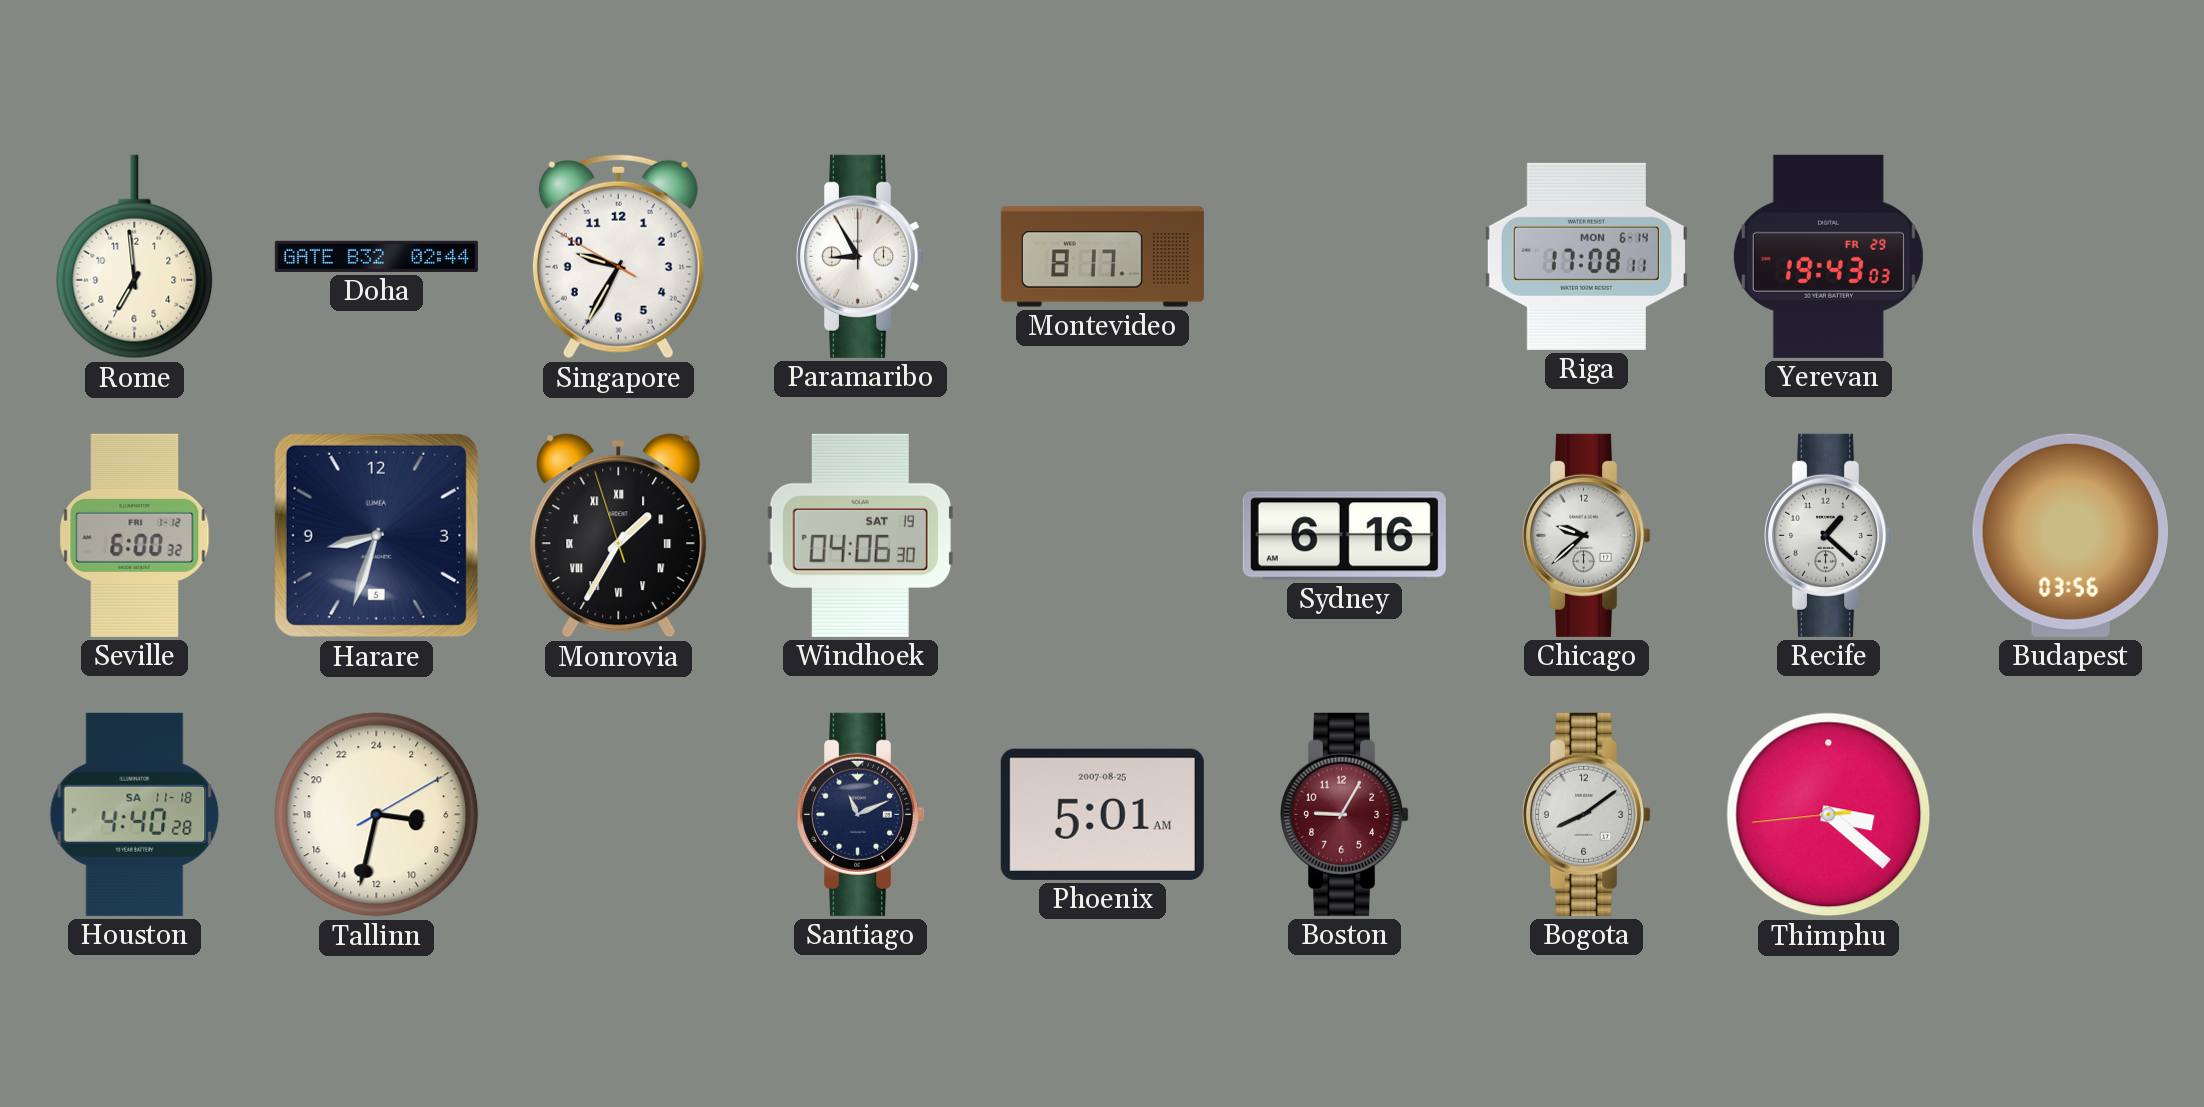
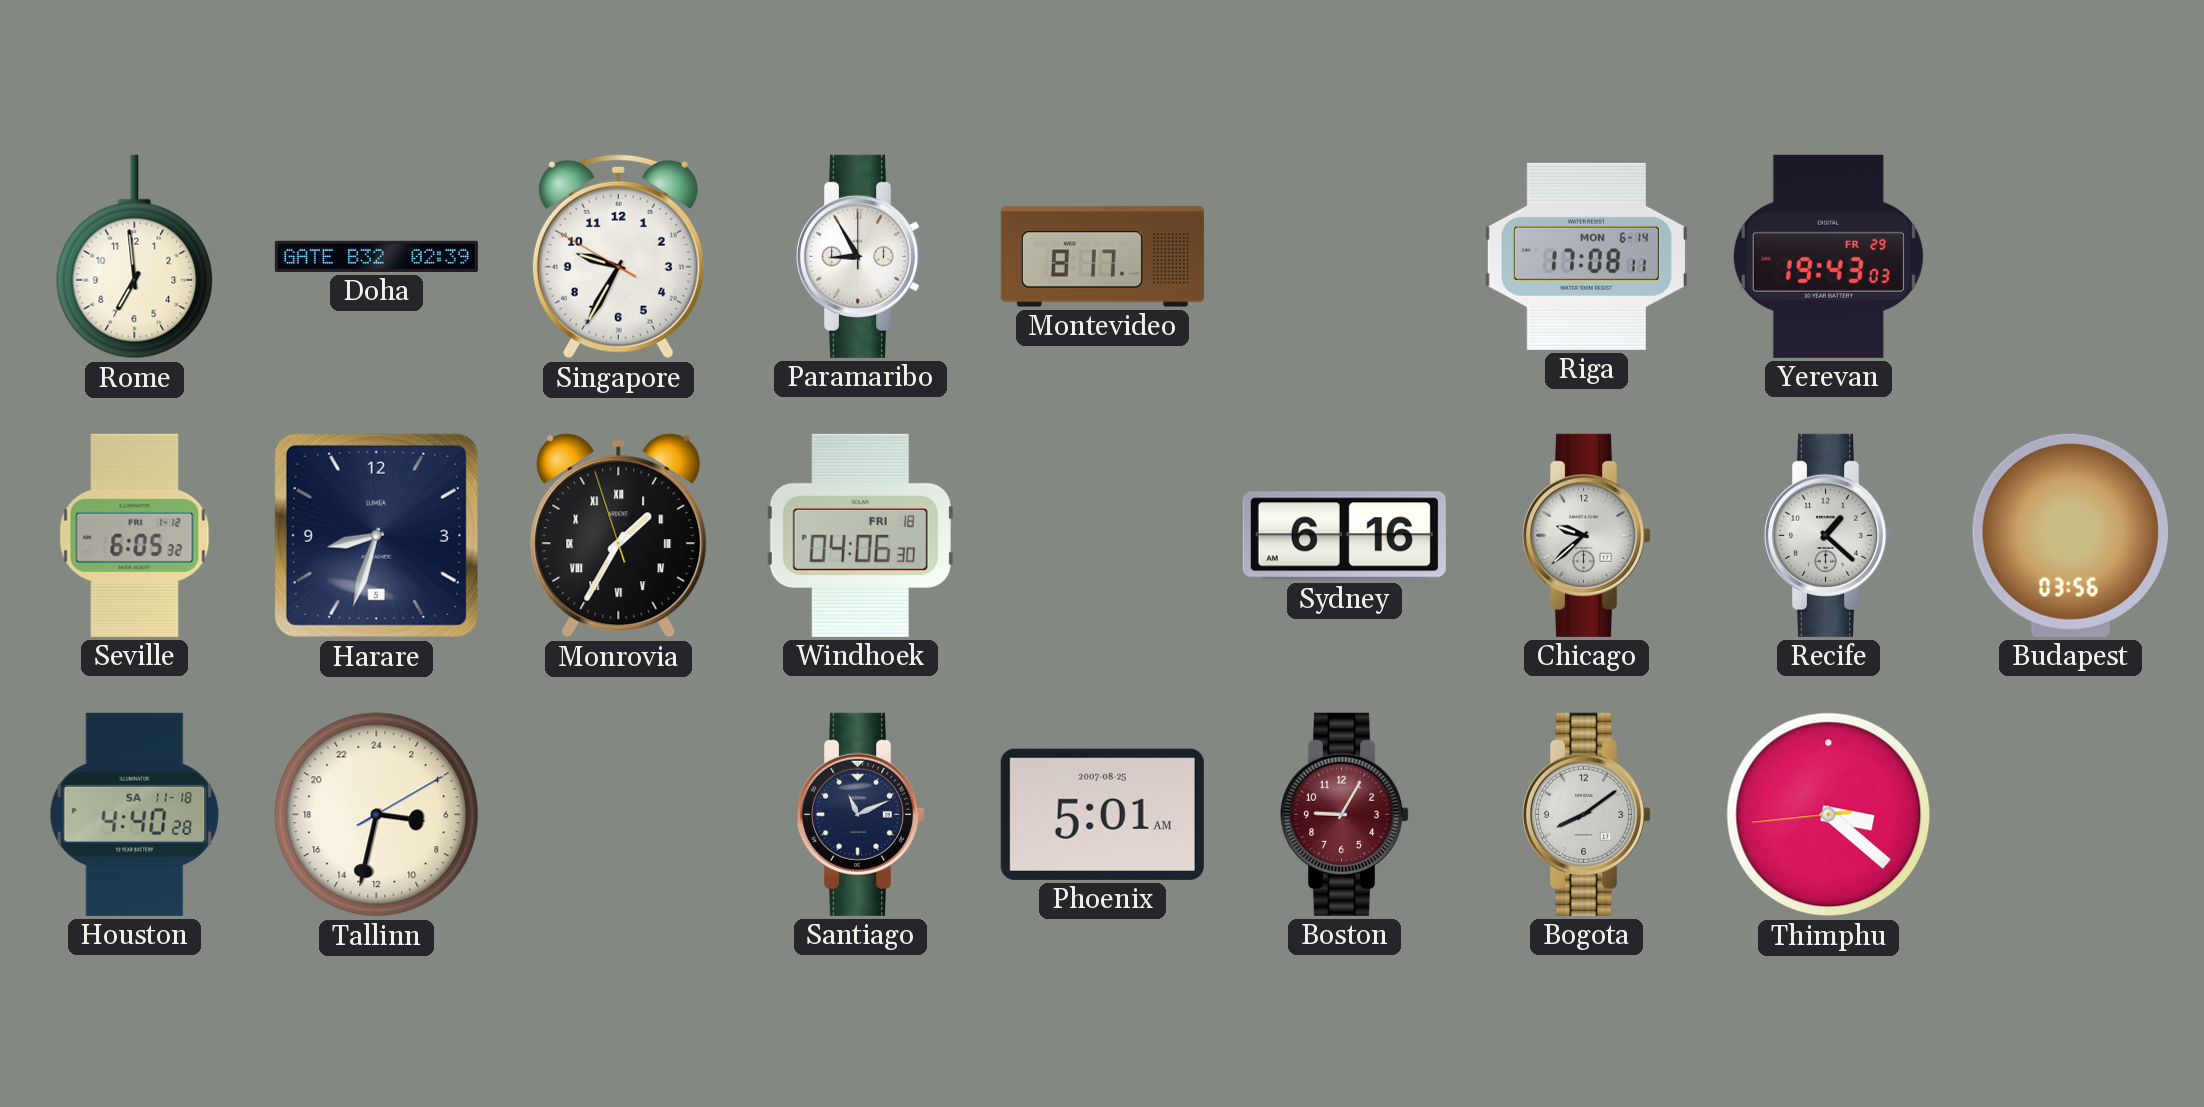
Doha: 02:44 -> 02:39 (376, 256)
Seville: 6:00 -> 6:05 (135, 535)
Windhoek date: SAT 19 -> FRI 18 (860, 535)
